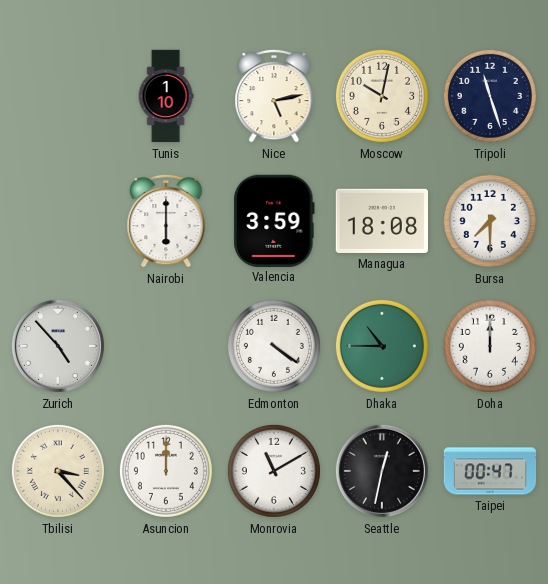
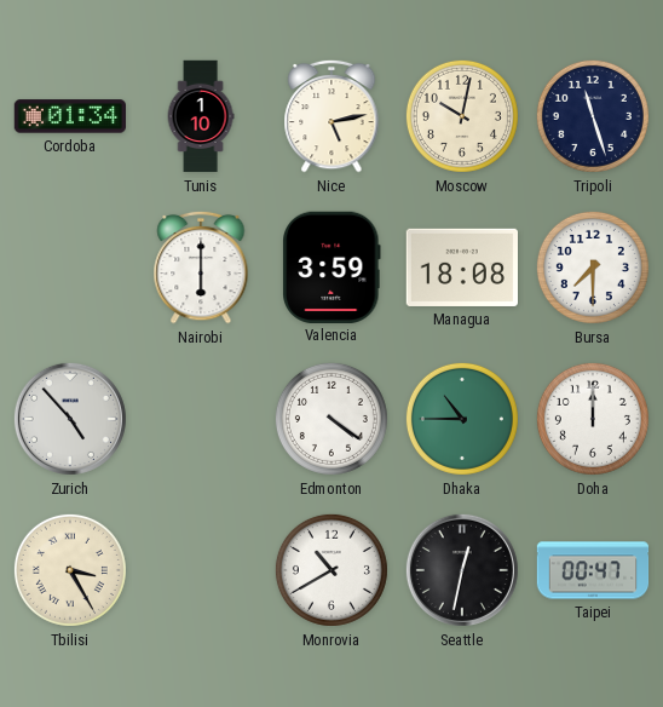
Cordoba: none -> 01:34 (69, 116)
Tbilisi: 3:23 -> 3:25 (70, 570)
Asuncion: 12:00 -> none (166, 471)
Monrovia: 11:10 -> 10:40 (331, 570)
